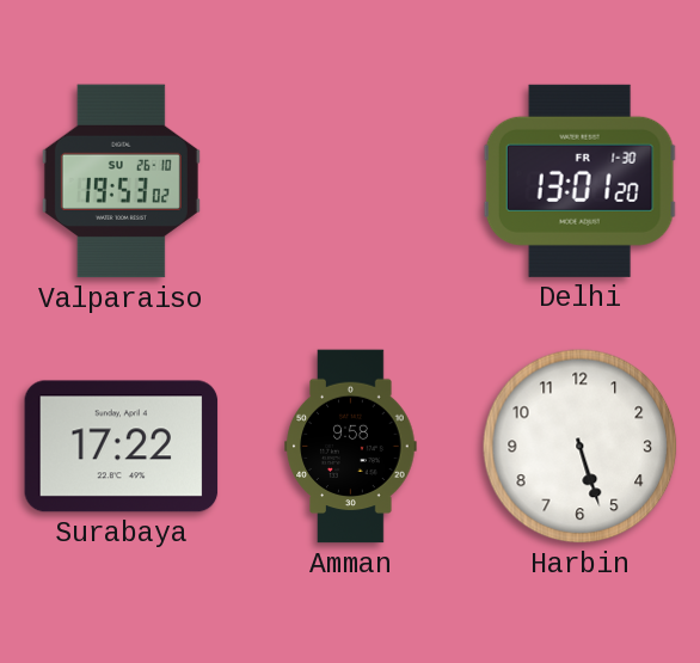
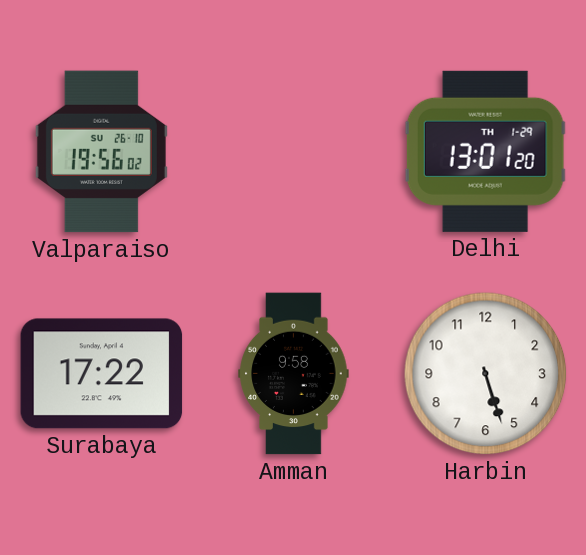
Valparaiso: 19:53 -> 19:56 (101, 152)
Delhi date: FR 1-30 -> TH 1-29 (485, 151)
